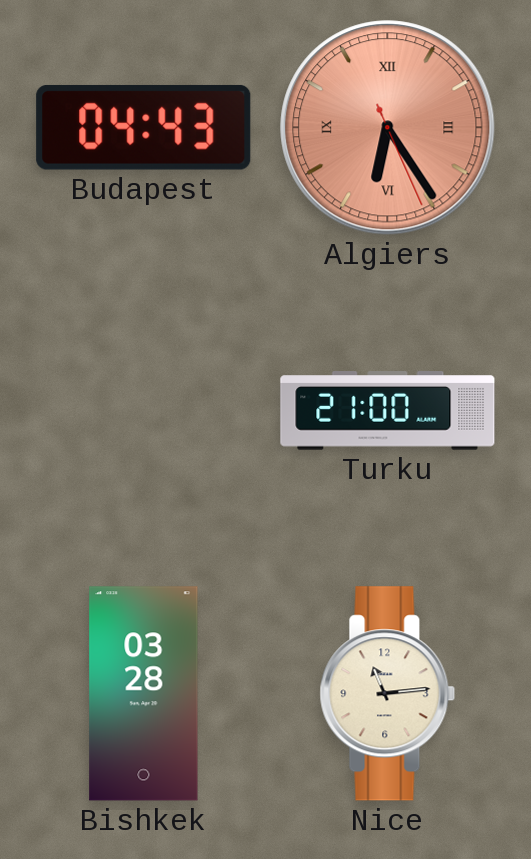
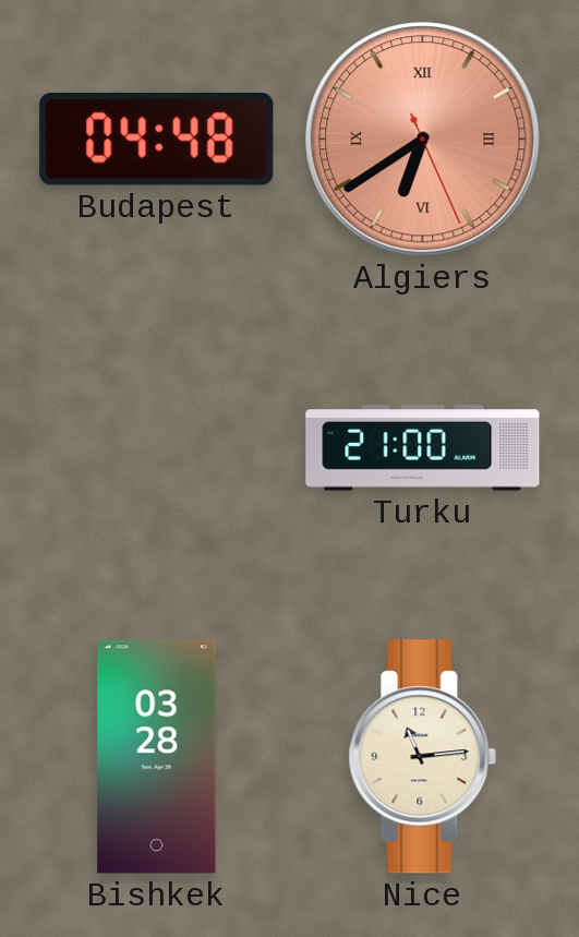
Budapest: 04:43 -> 04:48 (157, 140)
Algiers: 6:24 -> 6:39 (423, 140)
